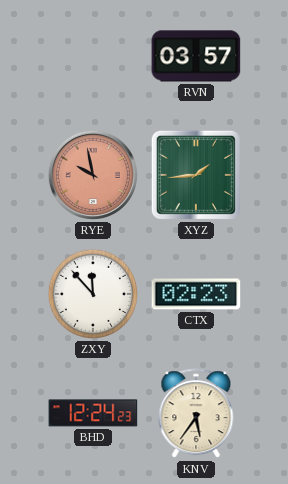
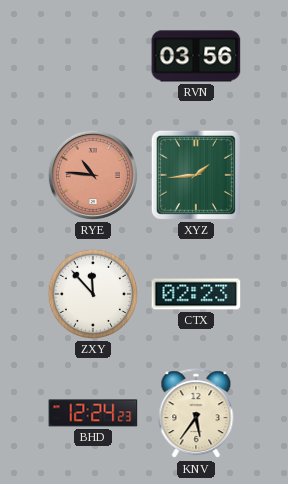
RVN: 03:57 -> 03:56 (196, 56)
RYE: 9:58 -> 10:46 (93, 175)
